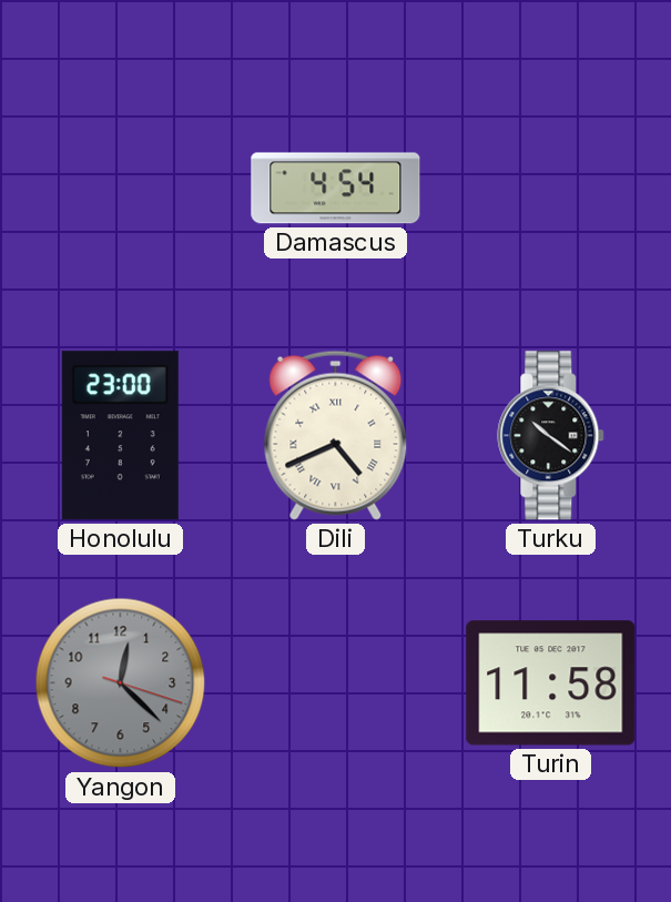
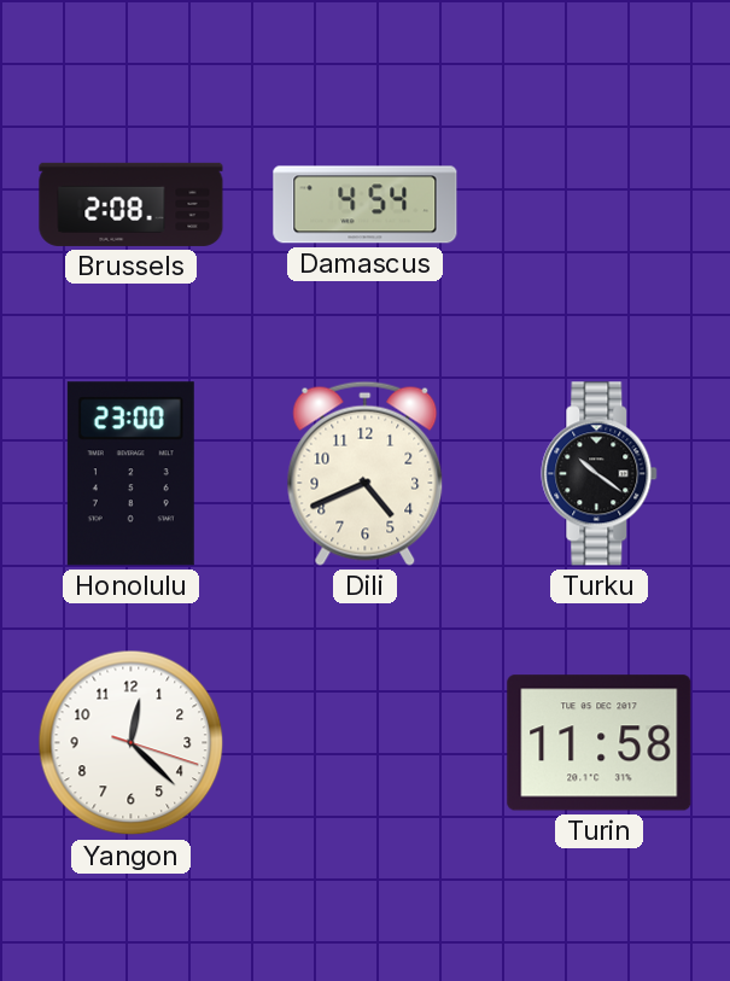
Brussels: none -> 2:08 (132, 204)
Dili numerals: Roman -> Arabic (366, 473)
Yangon dial: grey -> white (132, 743)
